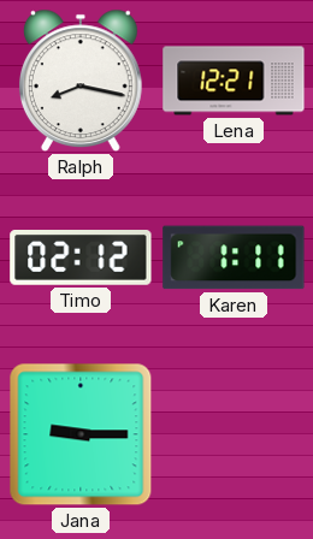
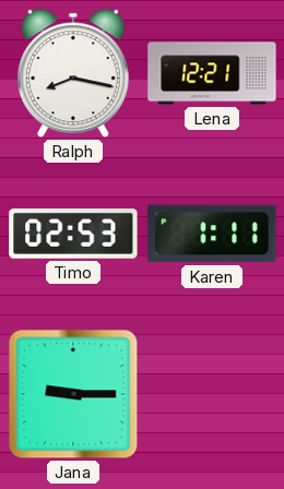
Timo: 02:12 -> 02:53 (73, 235)
